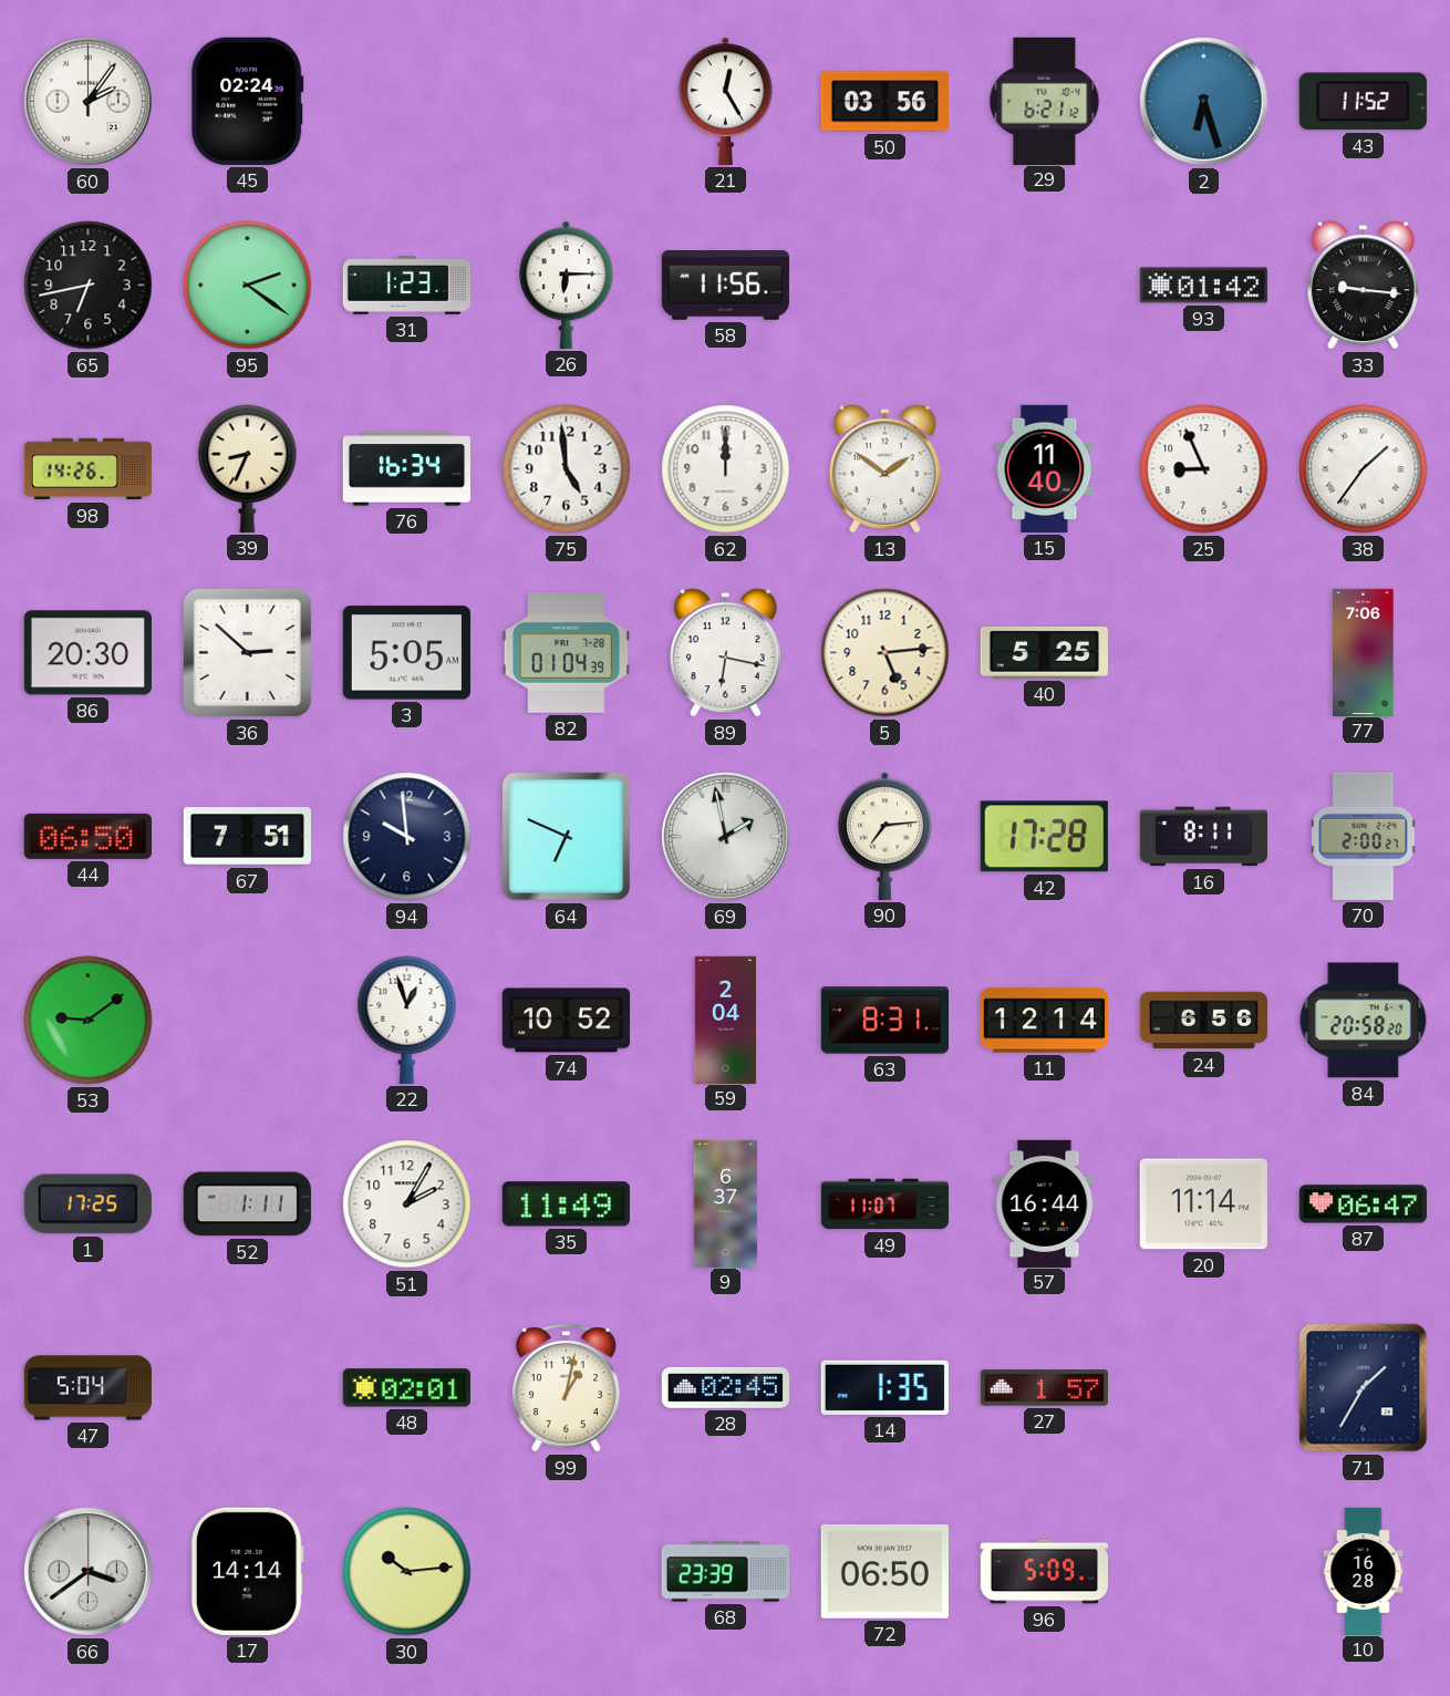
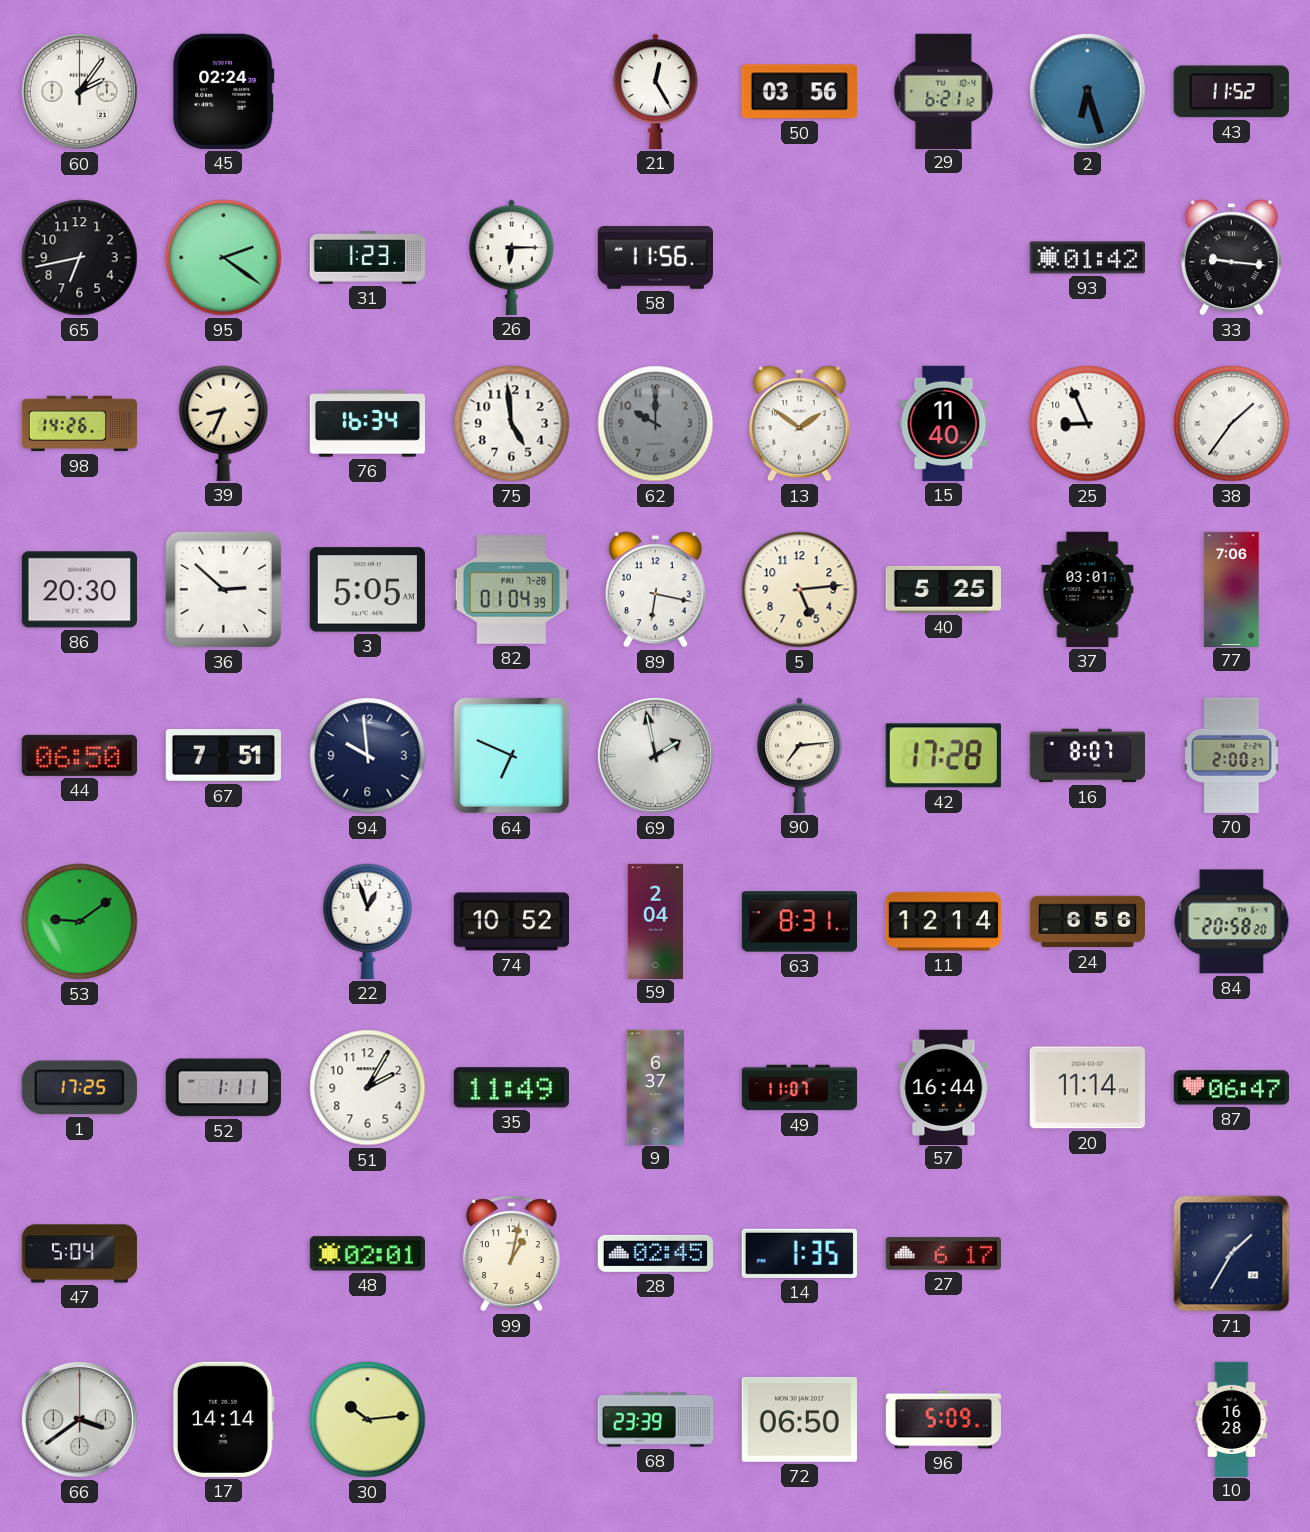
62: 12:00 -> 10:00 (656, 424)
62 dial: white -> grey (656, 424)
37: none -> 03:01 (1088, 589)
16: 8:11 -> 8:07 (1087, 756)
27: 1:57 -> 6:17 (943, 1254)
